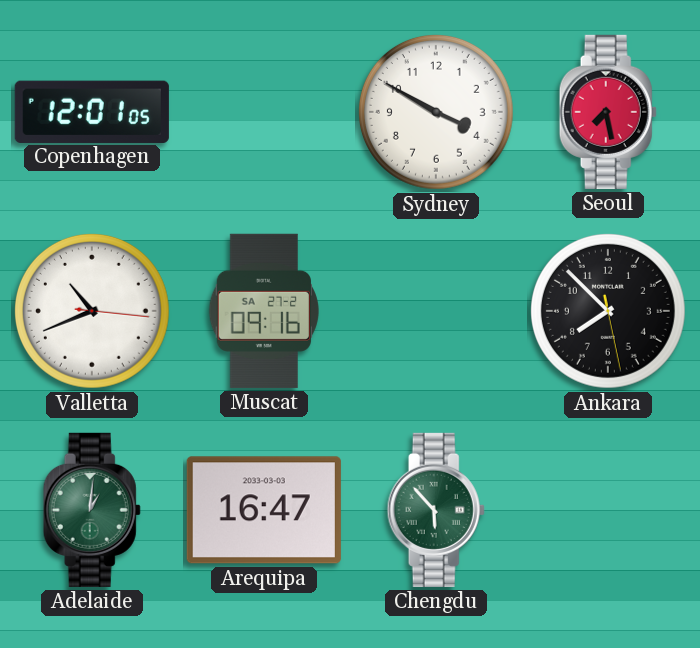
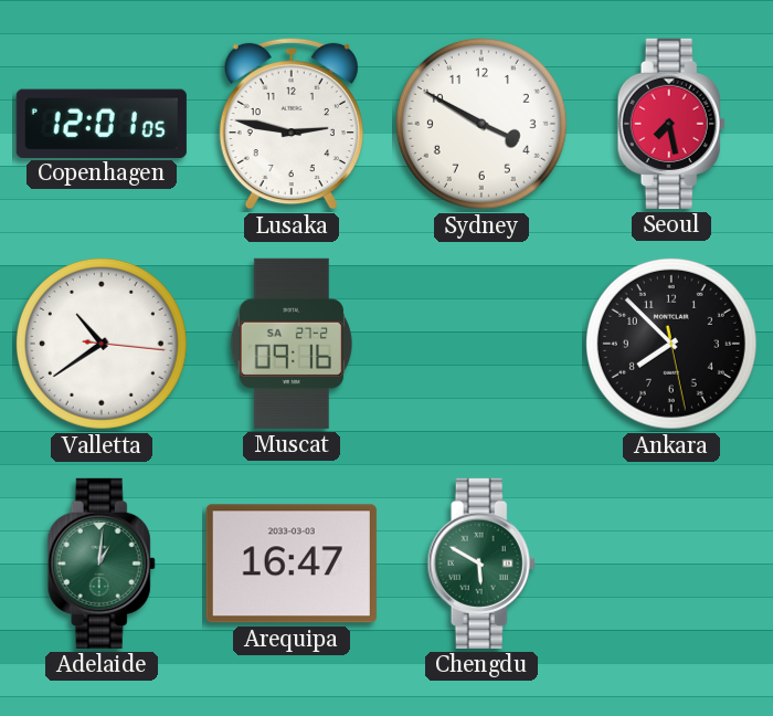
Lusaka: none -> 2:47 (292, 124)
Valletta: 10:41 -> 10:39 (102, 344)
Chengdu: 5:53 -> 5:50 (481, 564)
